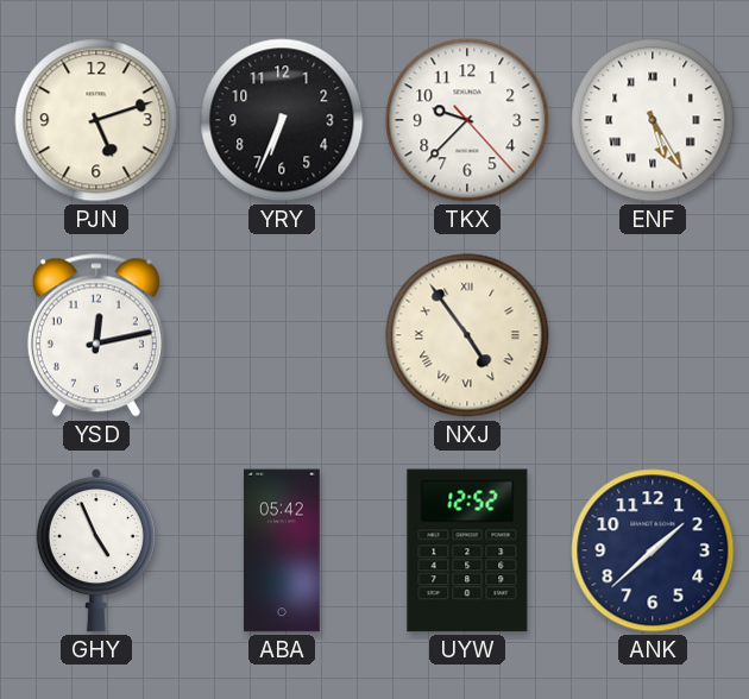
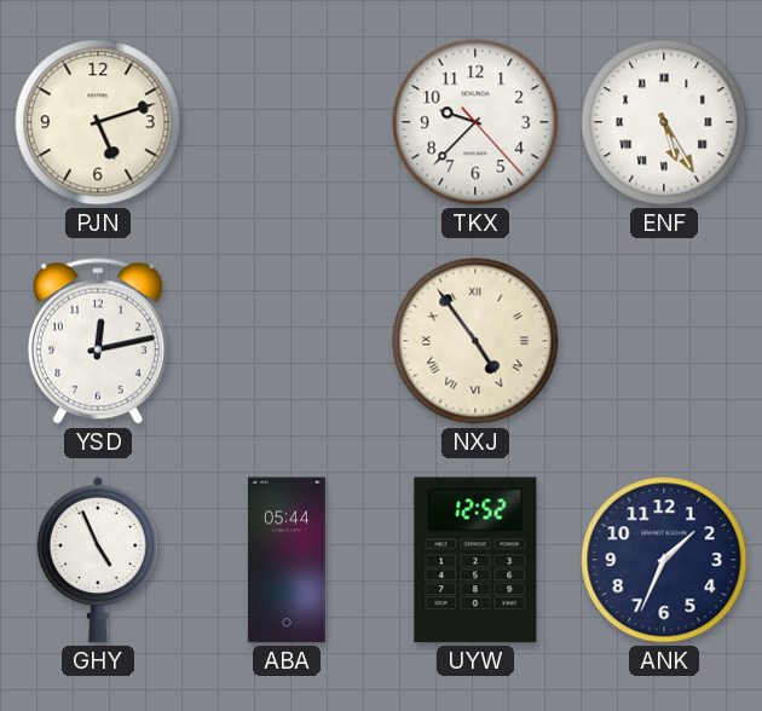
YRY: 6:34 -> none (282, 120)
ABA: 05:42 -> 05:44 (287, 560)
ANK: 1:38 -> 1:34 (664, 560)
